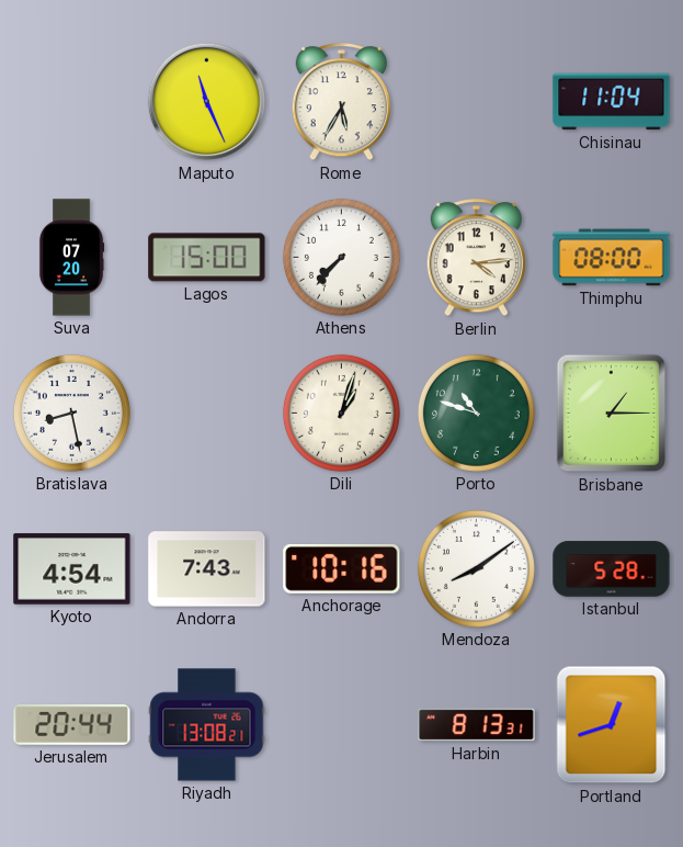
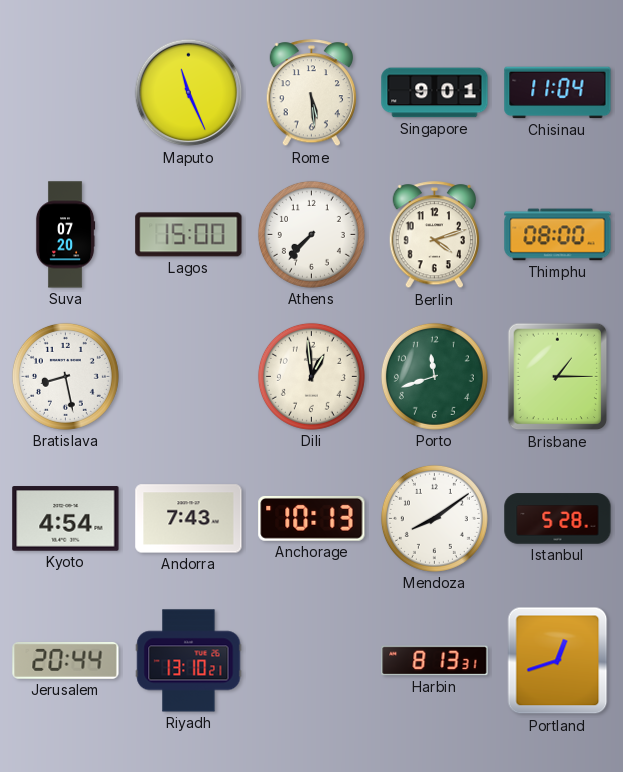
Rome: 5:35 -> 5:29 (311, 93)
Singapore: none -> 9:01 (435, 93)
Berlin: 4:14 -> 4:12 (434, 235)
Dili: 1:03 -> 12:59 (311, 376)
Porto: 10:48 -> 11:42 (434, 376)
Anchorage: 10:16 -> 10:13 (312, 518)
Riyadh: 13:08 -> 13:10 (189, 661)
